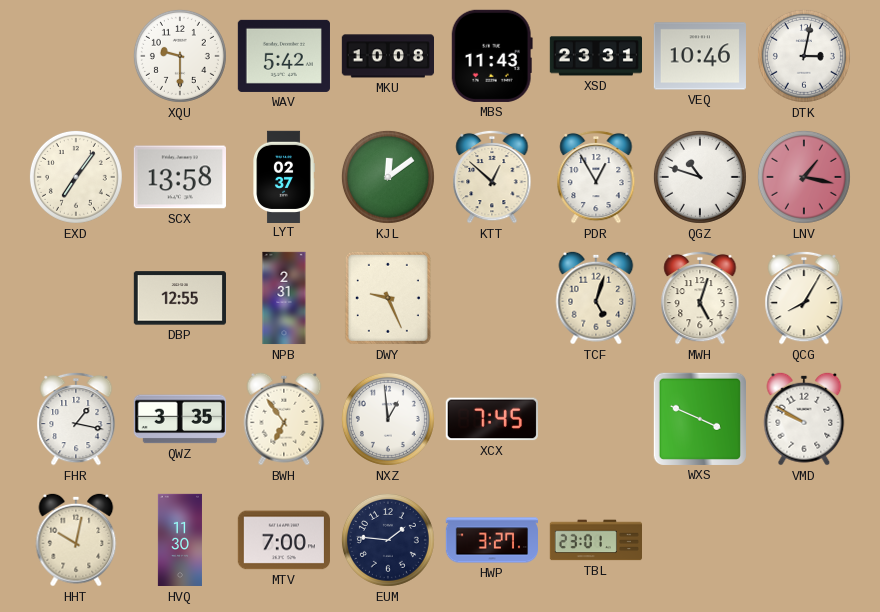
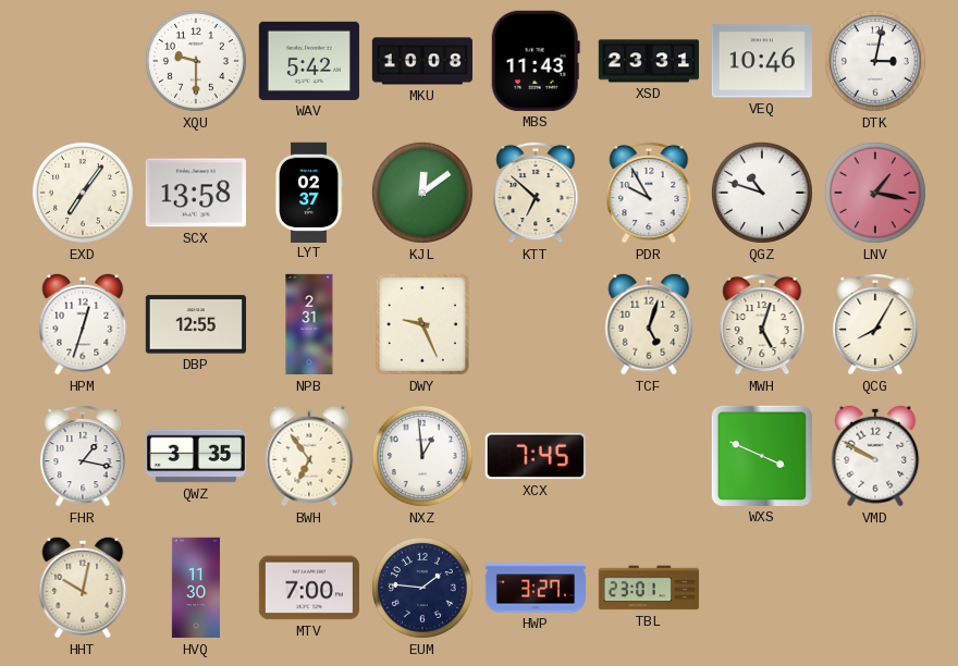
KTT: 12:52 -> 6:52 (536, 193)
PDR: 12:55 -> 9:55 (649, 193)
HPM: none -> 12:33 (83, 324)
